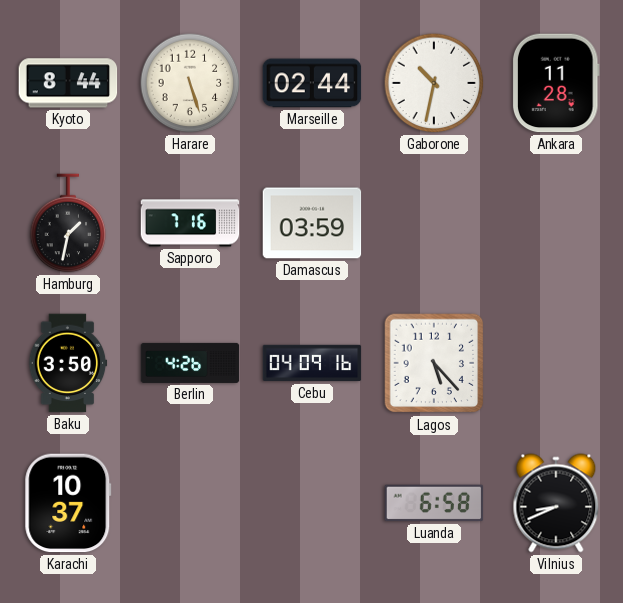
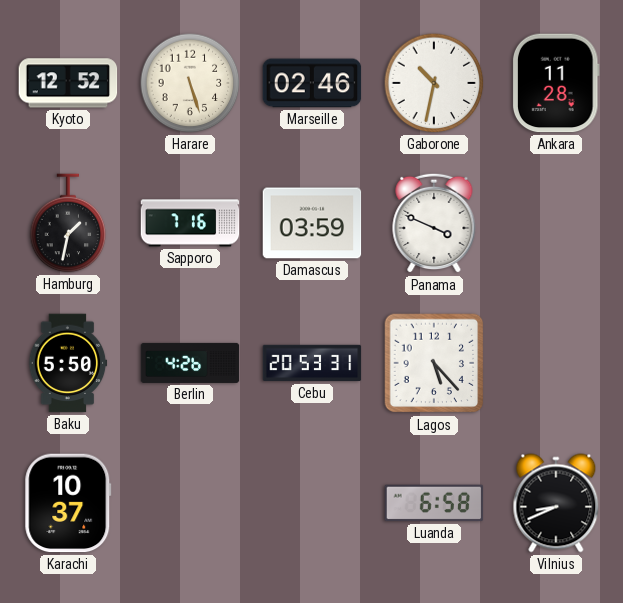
Kyoto: 8:44 -> 12:52 (68, 83)
Marseille: 02:44 -> 02:46 (312, 83)
Panama: none -> 3:49 (434, 223)
Baku: 3:50 -> 5:50 (68, 363)
Cebu: 04:09 -> 20:53 (312, 363)
